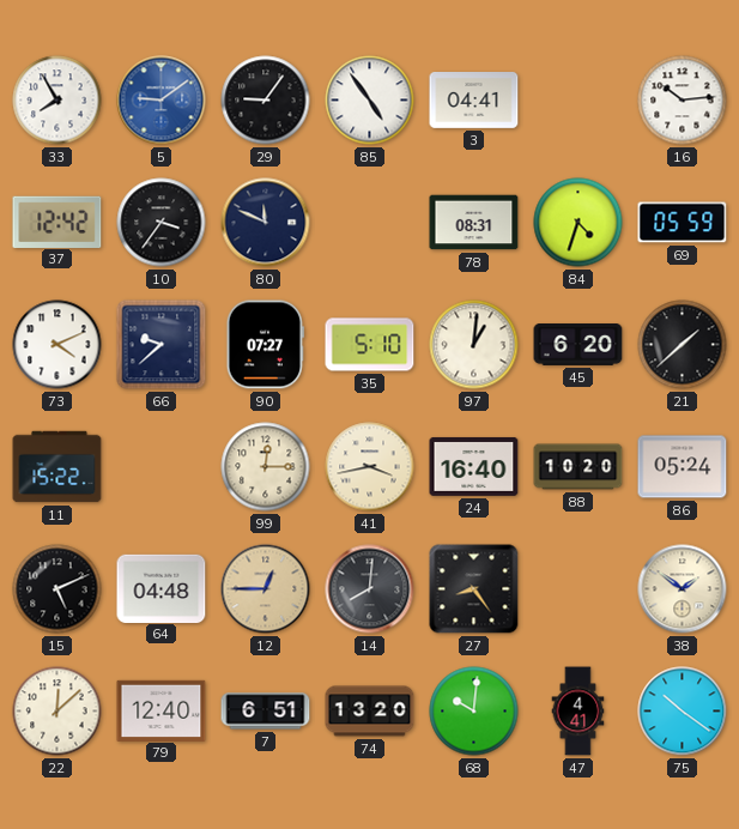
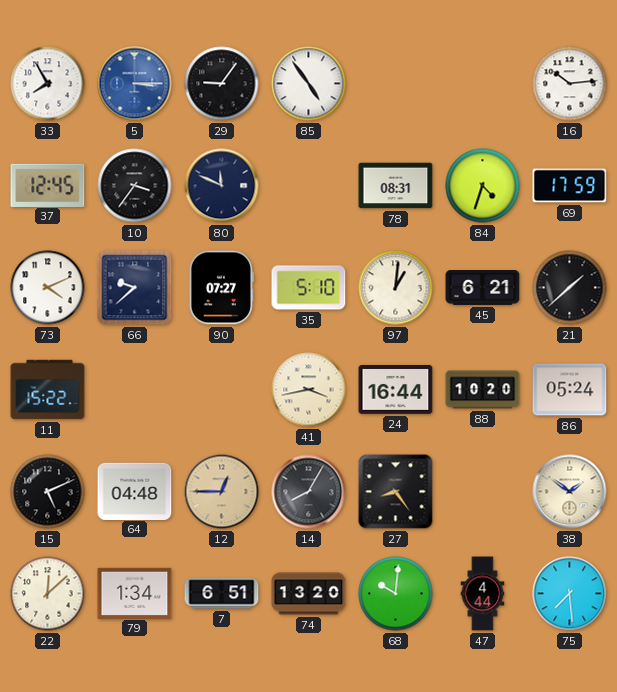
5: 9:09 -> 3:15 (135, 84)
3: 04:41 -> none (474, 101)
37: 12:42 -> 12:45 (48, 185)
69: 05:59 -> 17:59 (570, 186)
45: 6:20 -> 6:21 (483, 288)
99: 12:15 -> none (266, 467)
24: 16:40 -> 16:44 (396, 389)
14: 8:01 -> 8:05 (309, 492)
79: 12:40 -> 1:34 (135, 593)
47: 4:41 -> 4:44 (483, 594)
75: 10:21 -> 7:29 (570, 594)
